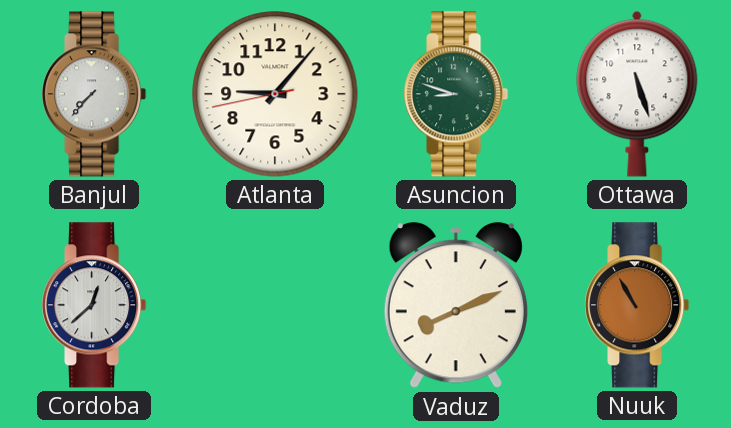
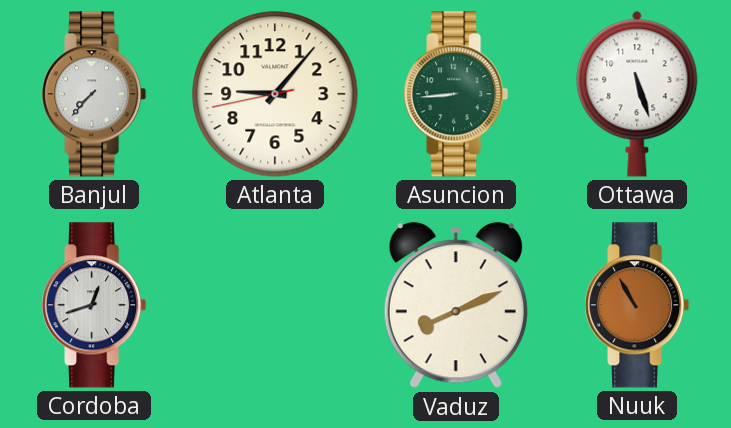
Asuncion: 8:48 -> 8:44 (456, 94)
Cordoba: 12:38 -> 12:42 (94, 305)
